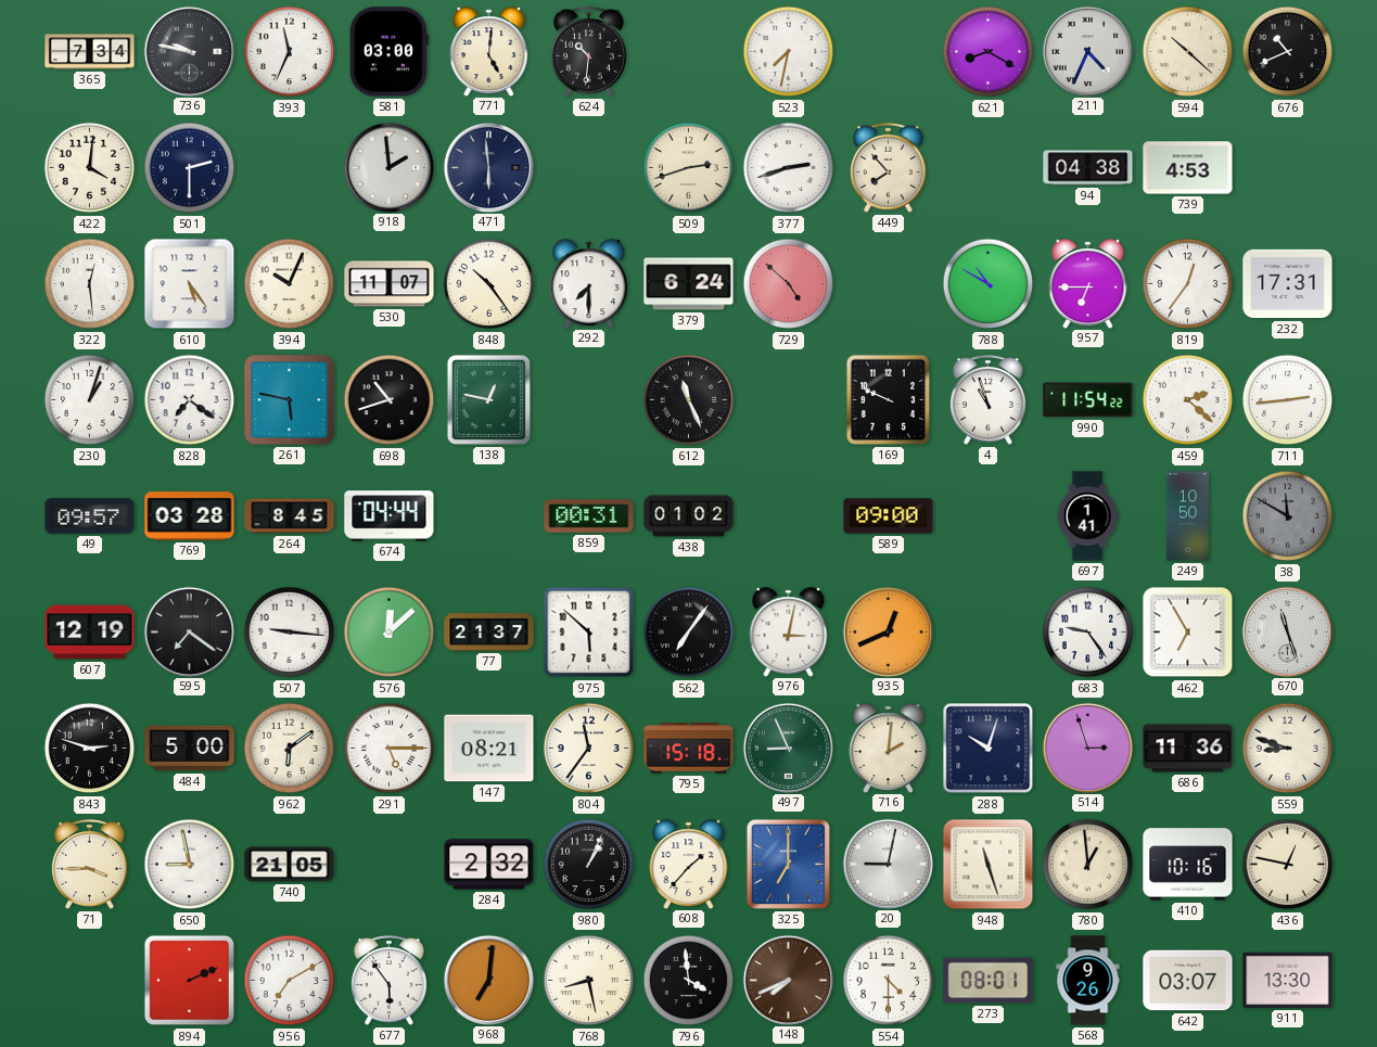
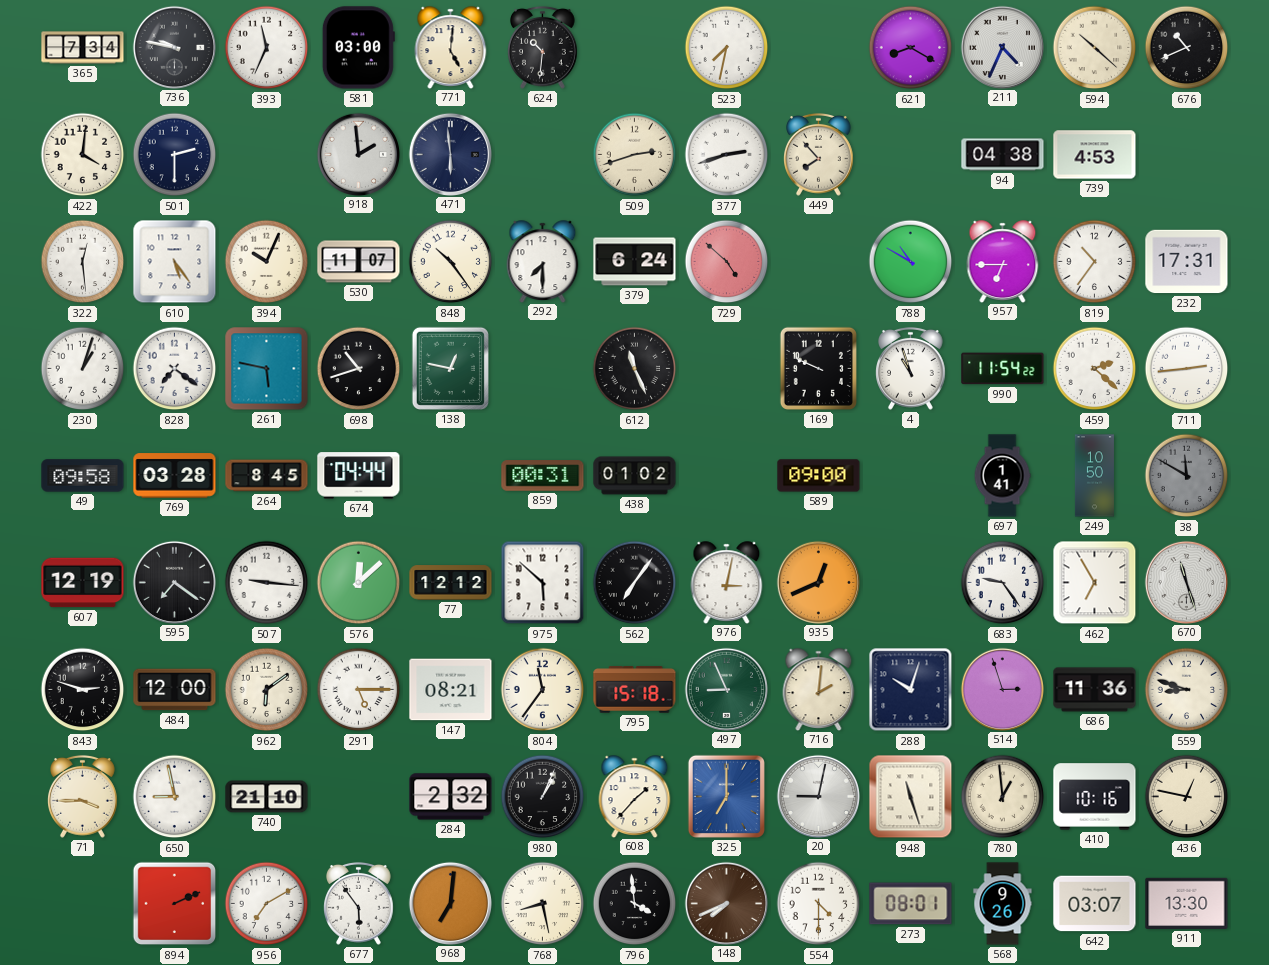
819: 12:36 -> 10:36 (1095, 262)
49: 09:57 -> 09:58 (83, 476)
77: 21:37 -> 12:12 (451, 583)
484: 5:00 -> 12:00 (175, 690)
740: 21:05 -> 21:10 (267, 797)
